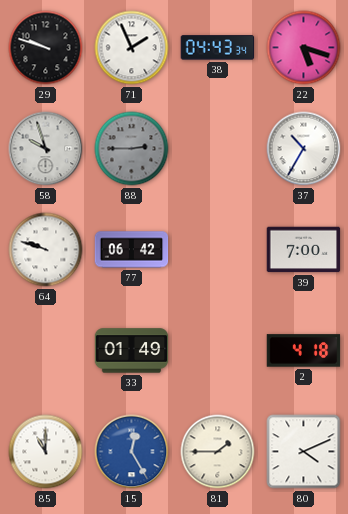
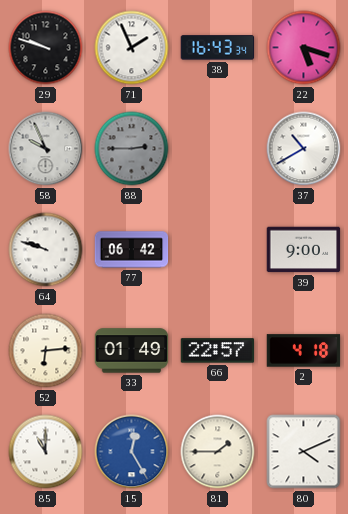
38: 04:43 -> 16:43 (218, 48)
58: 9:57 -> 9:56 (46, 149)
37: 10:35 -> 10:40 (304, 149)
39: 7:00 -> 9:00 (304, 250)
52: none -> 6:14 (46, 351)
66: none -> 22:57 (218, 351)
